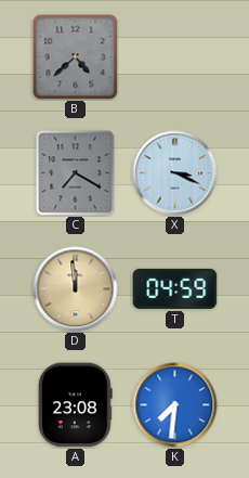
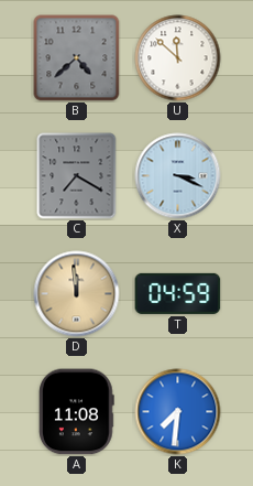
U: none -> 11:52 (178, 58)
A: 23:08 -> 11:08 (77, 412)
